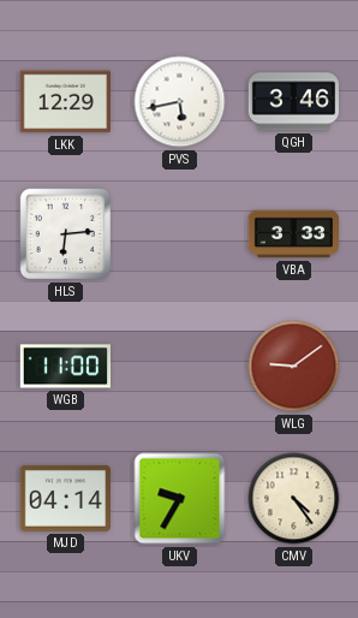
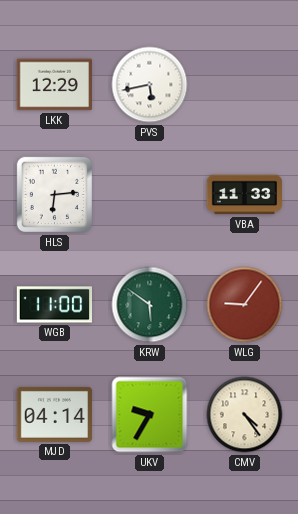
QGH: 3:46 -> none (293, 102)
VBA: 3:33 -> 11:33 (244, 195)
KRW: none -> 5:51 (150, 305)
WLG: 9:09 -> 9:06 (245, 305)
